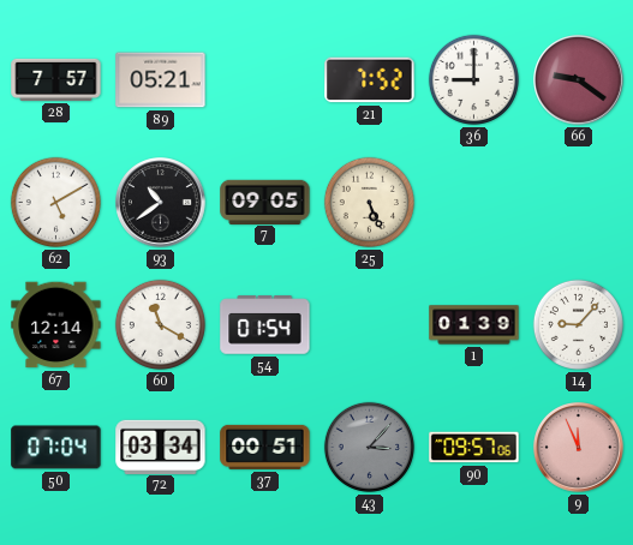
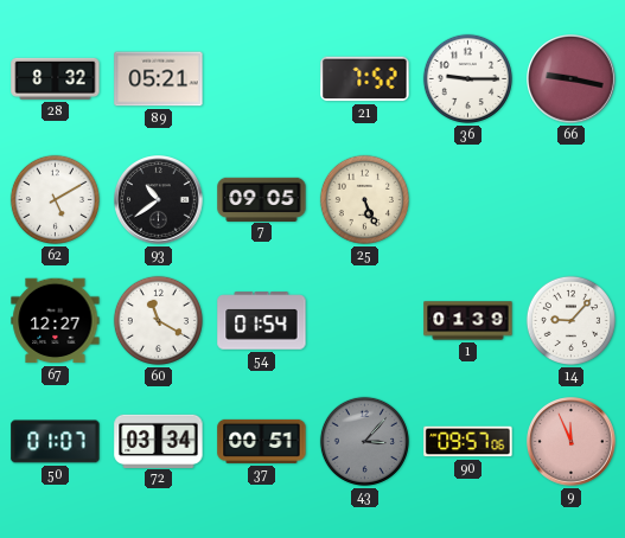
28: 7:57 -> 8:32 (56, 78)
36: 9:00 -> 9:15 (467, 78)
66: 9:21 -> 9:17 (572, 79)
67: 12:14 -> 12:27 (56, 321)
50: 07:04 -> 01:07 (56, 442)
